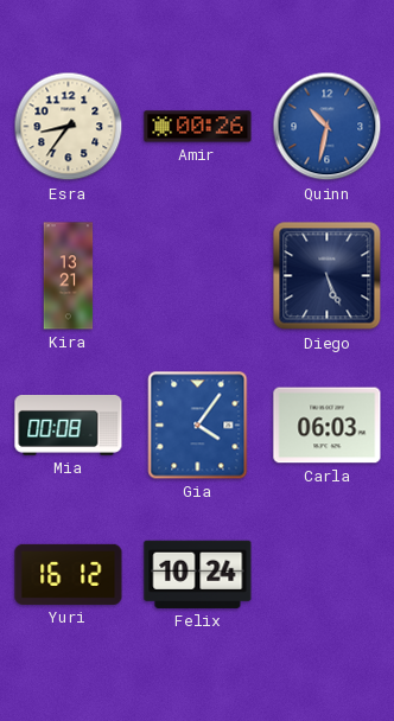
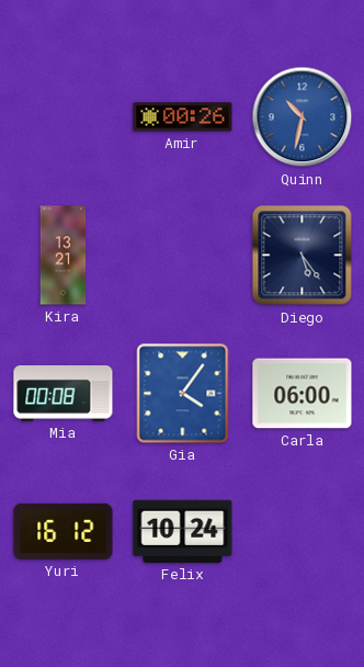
Esra: 8:36 -> none (69, 127)
Diego: 5:26 -> 5:24 (303, 256)
Carla: 06:03 -> 06:00 (303, 394)
